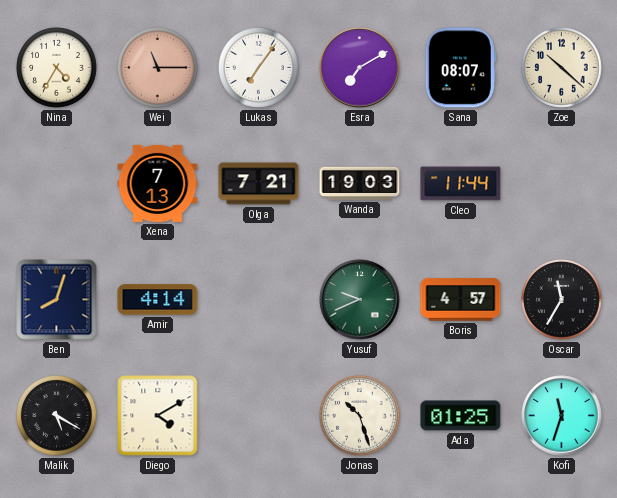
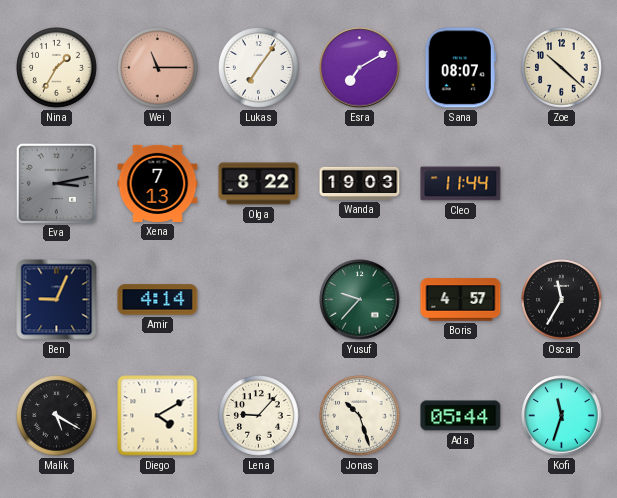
Nina: 4:35 -> 1:35 (57, 68)
Eva: none -> 3:13 (56, 183)
Olga: 7:21 -> 8:22 (259, 184)
Ben: 8:03 -> 9:04 (57, 300)
Yusuf: 9:41 -> 9:37 (360, 300)
Lena: none -> 9:07 (259, 416)
Ada: 01:25 -> 05:44 (461, 416)
